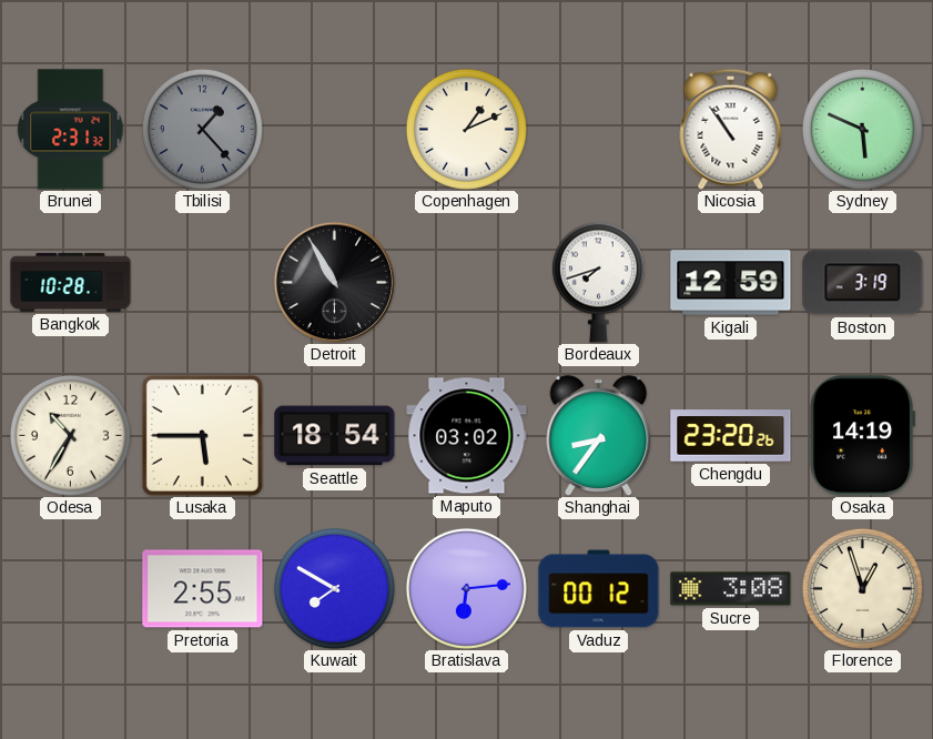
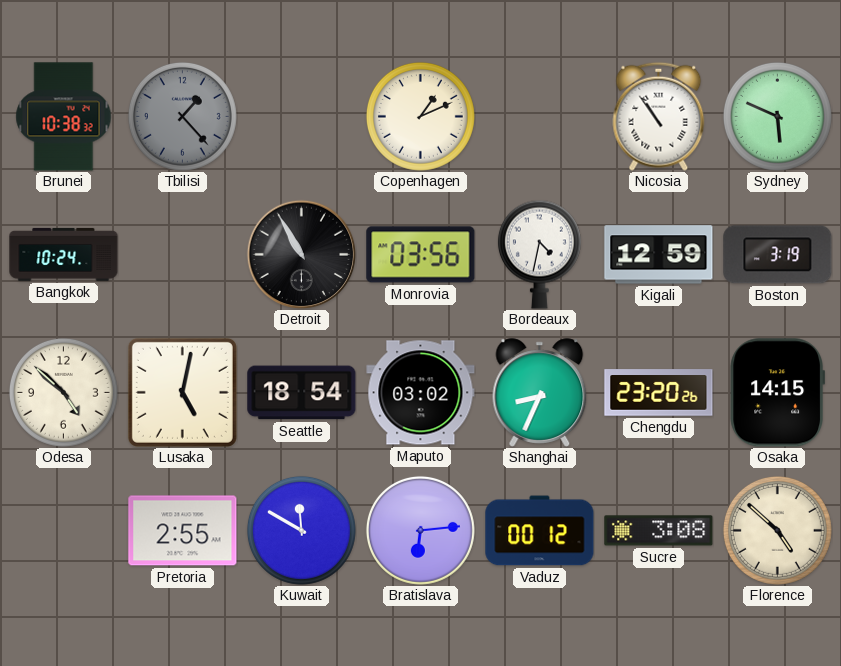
Brunei: 2:31 -> 10:38 (64, 117)
Bangkok: 10:28 -> 10:24 (64, 254)
Monrovia: none -> 03:56 (421, 255)
Bordeaux: 7:42 -> 4:32 (539, 254)
Odesa: 10:35 -> 4:52 (63, 392)
Lusaka: 5:45 -> 5:02 (182, 392)
Shanghai: 8:36 -> 8:34 (540, 393)
Osaka: 14:19 -> 14:15 (777, 393)
Kuwait: 7:50 -> 11:50 (301, 530)
Florence: 12:57 -> 4:52 (777, 530)
